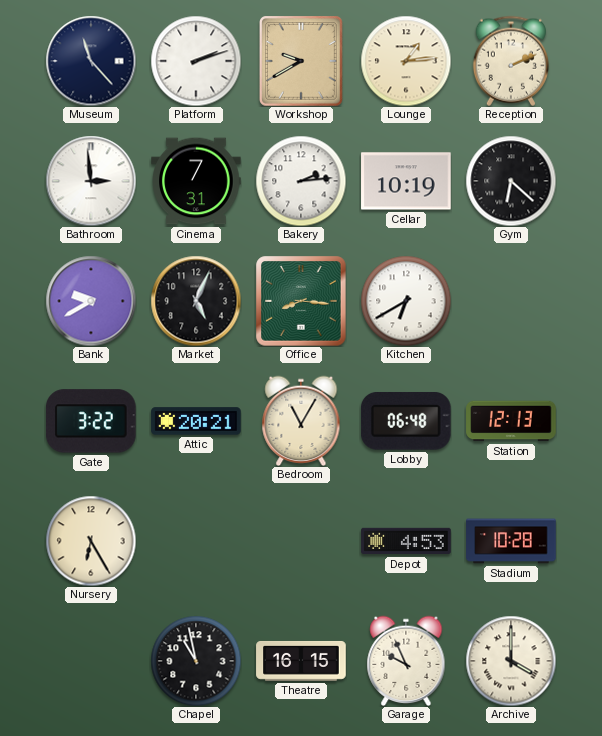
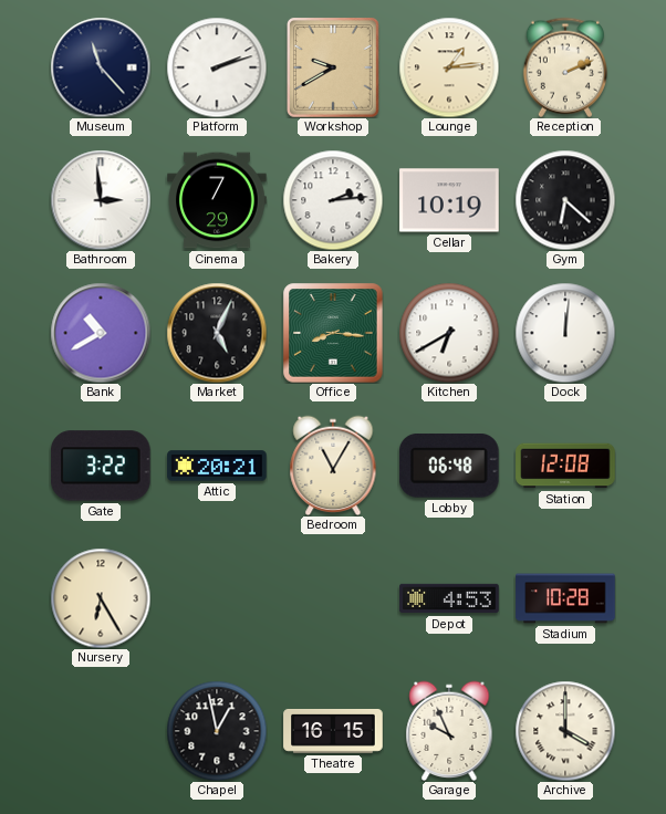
Cinema: 7:31 -> 7:29 (217, 200)
Bank: 9:40 -> 10:40 (101, 333)
Dock: none -> 12:01 (565, 333)
Station: 12:13 -> 12:08 (565, 466)
Chapel: 10:58 -> 12:58 (217, 731)
